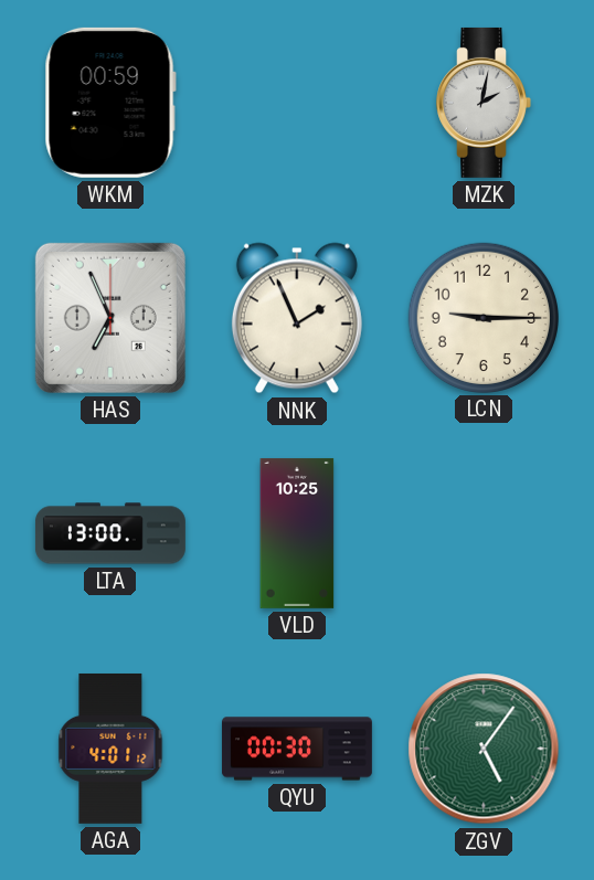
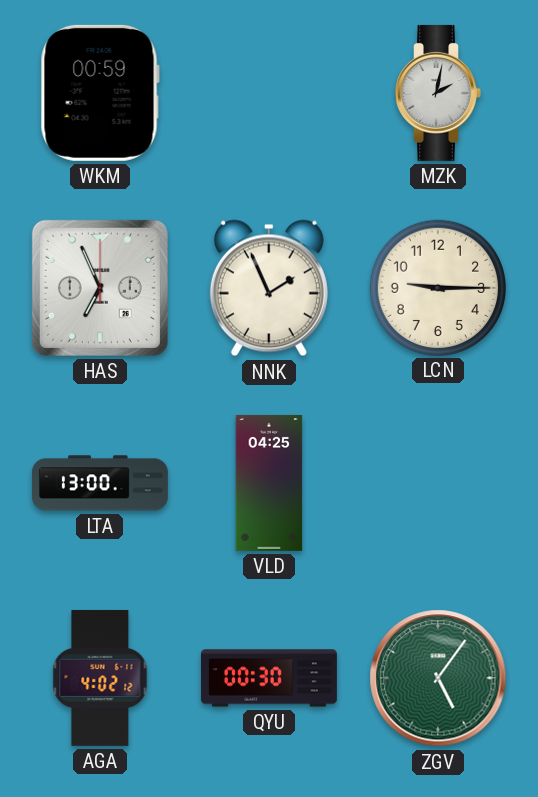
VLD: 10:25 -> 04:25 (269, 483)
AGA: 4:01 -> 4:02 (100, 678)
